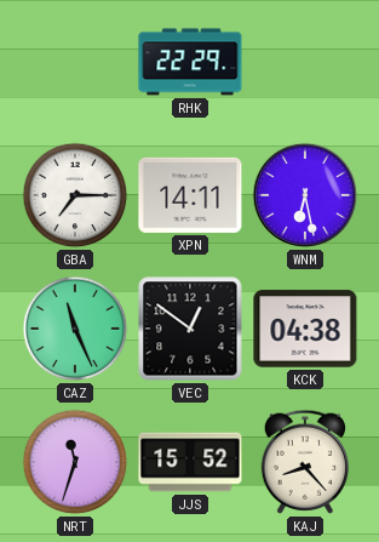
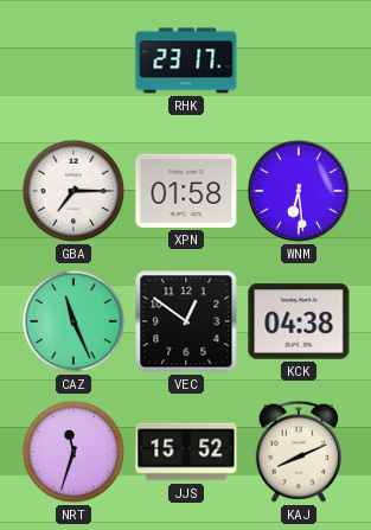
RHK: 22:29 -> 23:17 (186, 60)
XPN: 14:11 -> 01:58 (186, 191)
WNM: 6:28 -> 6:29 (299, 191)
KAJ: 8:23 -> 8:11 (298, 452)
